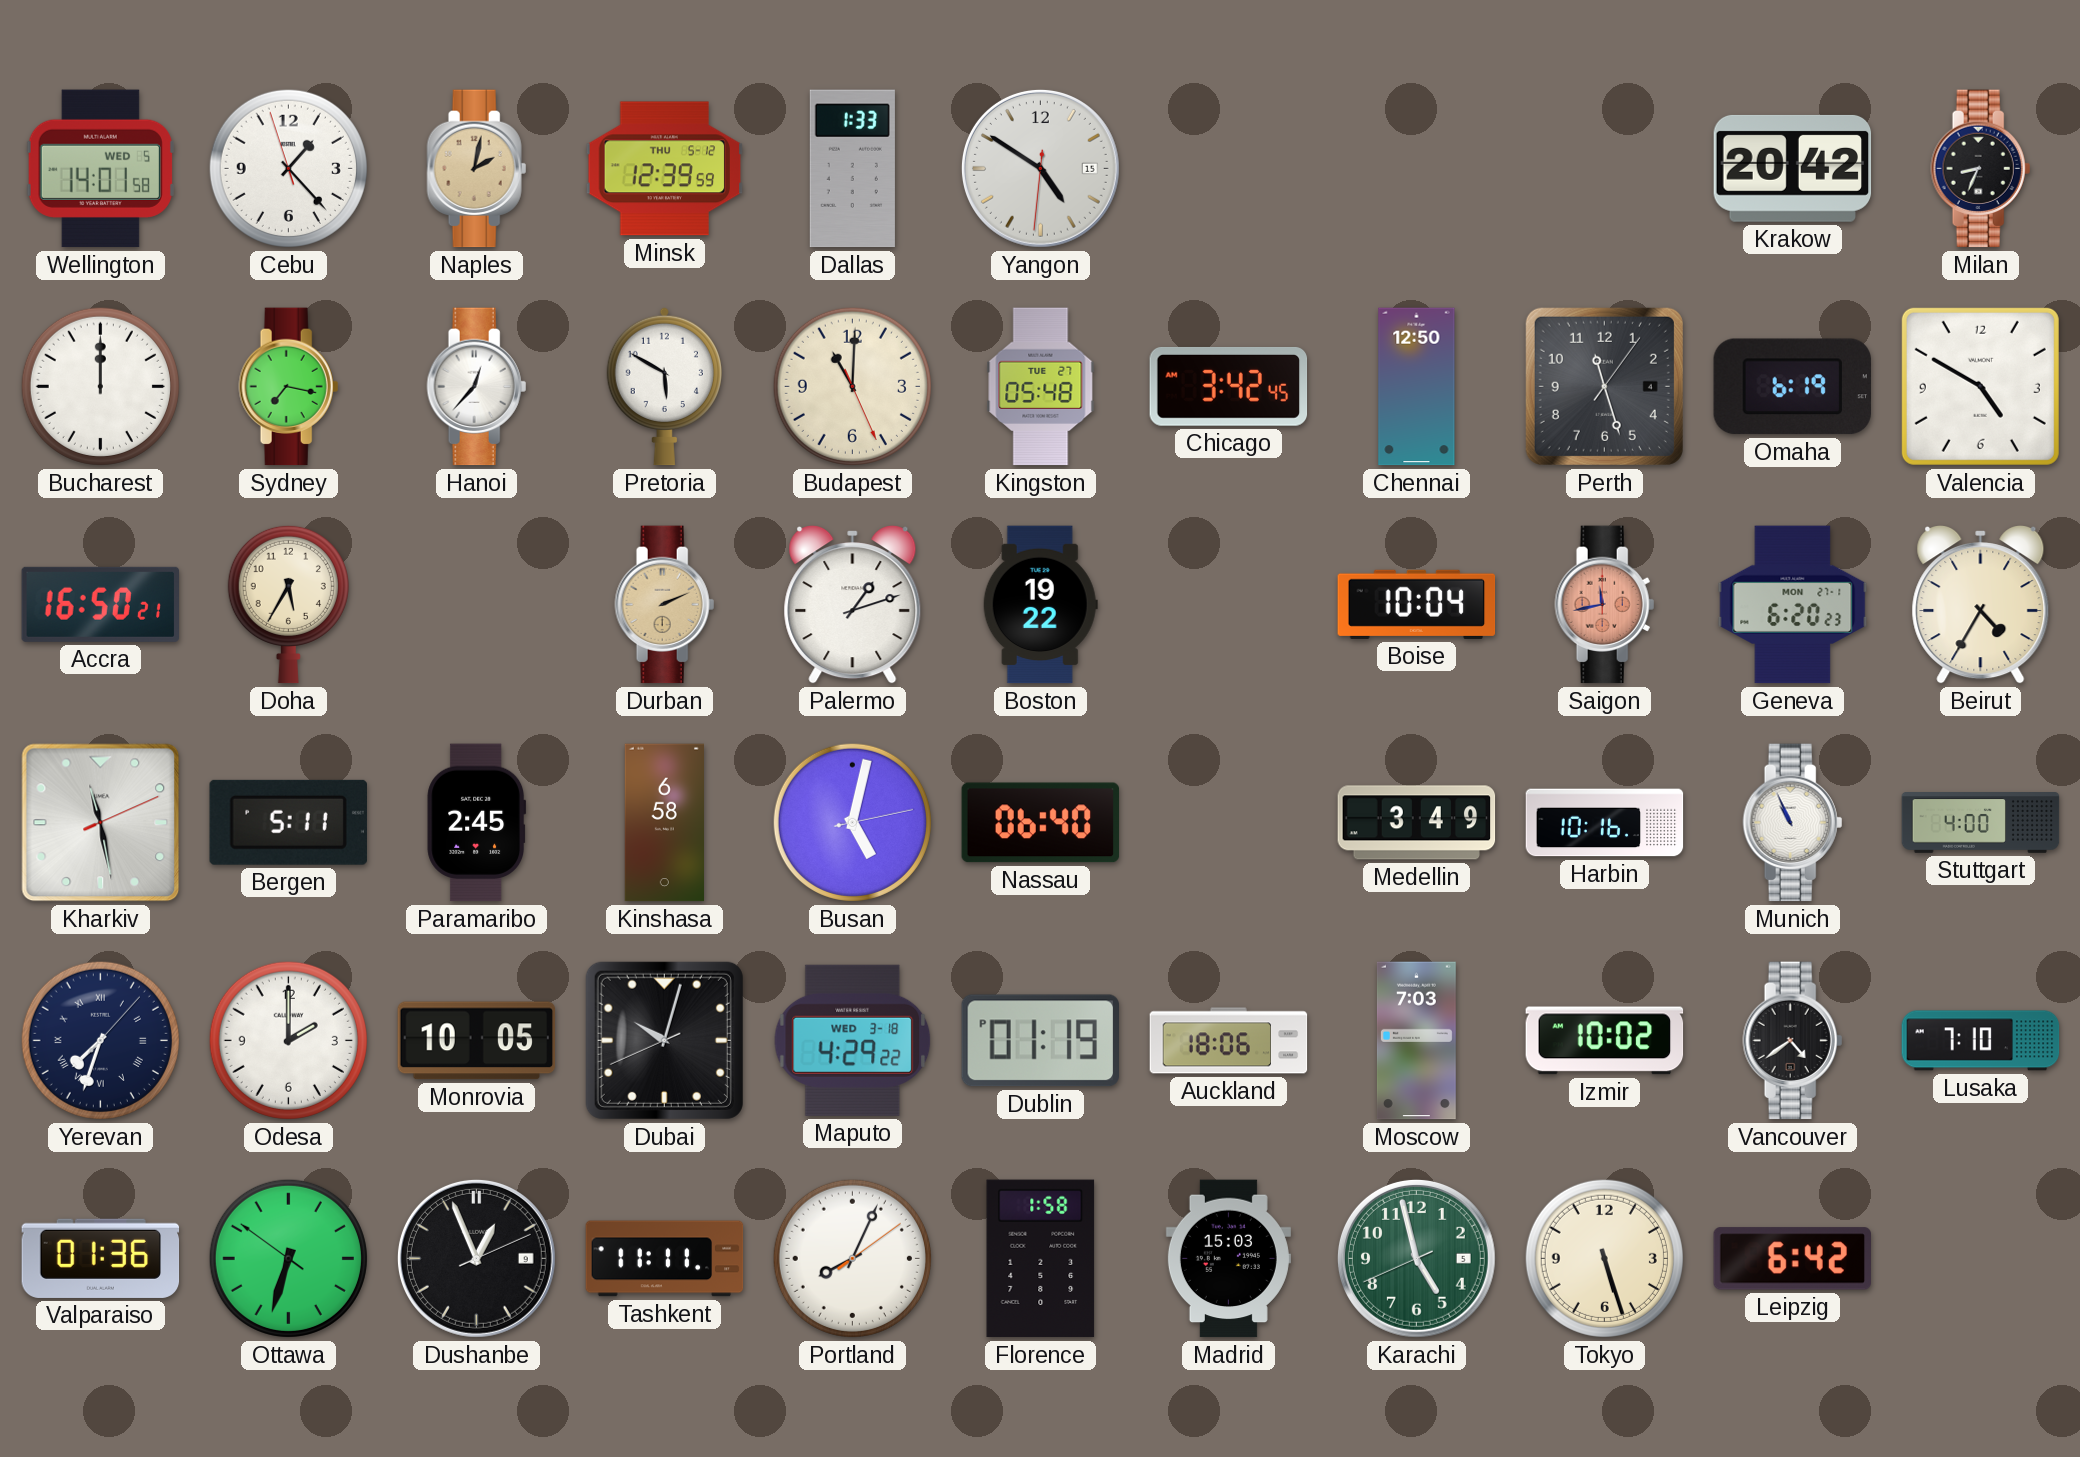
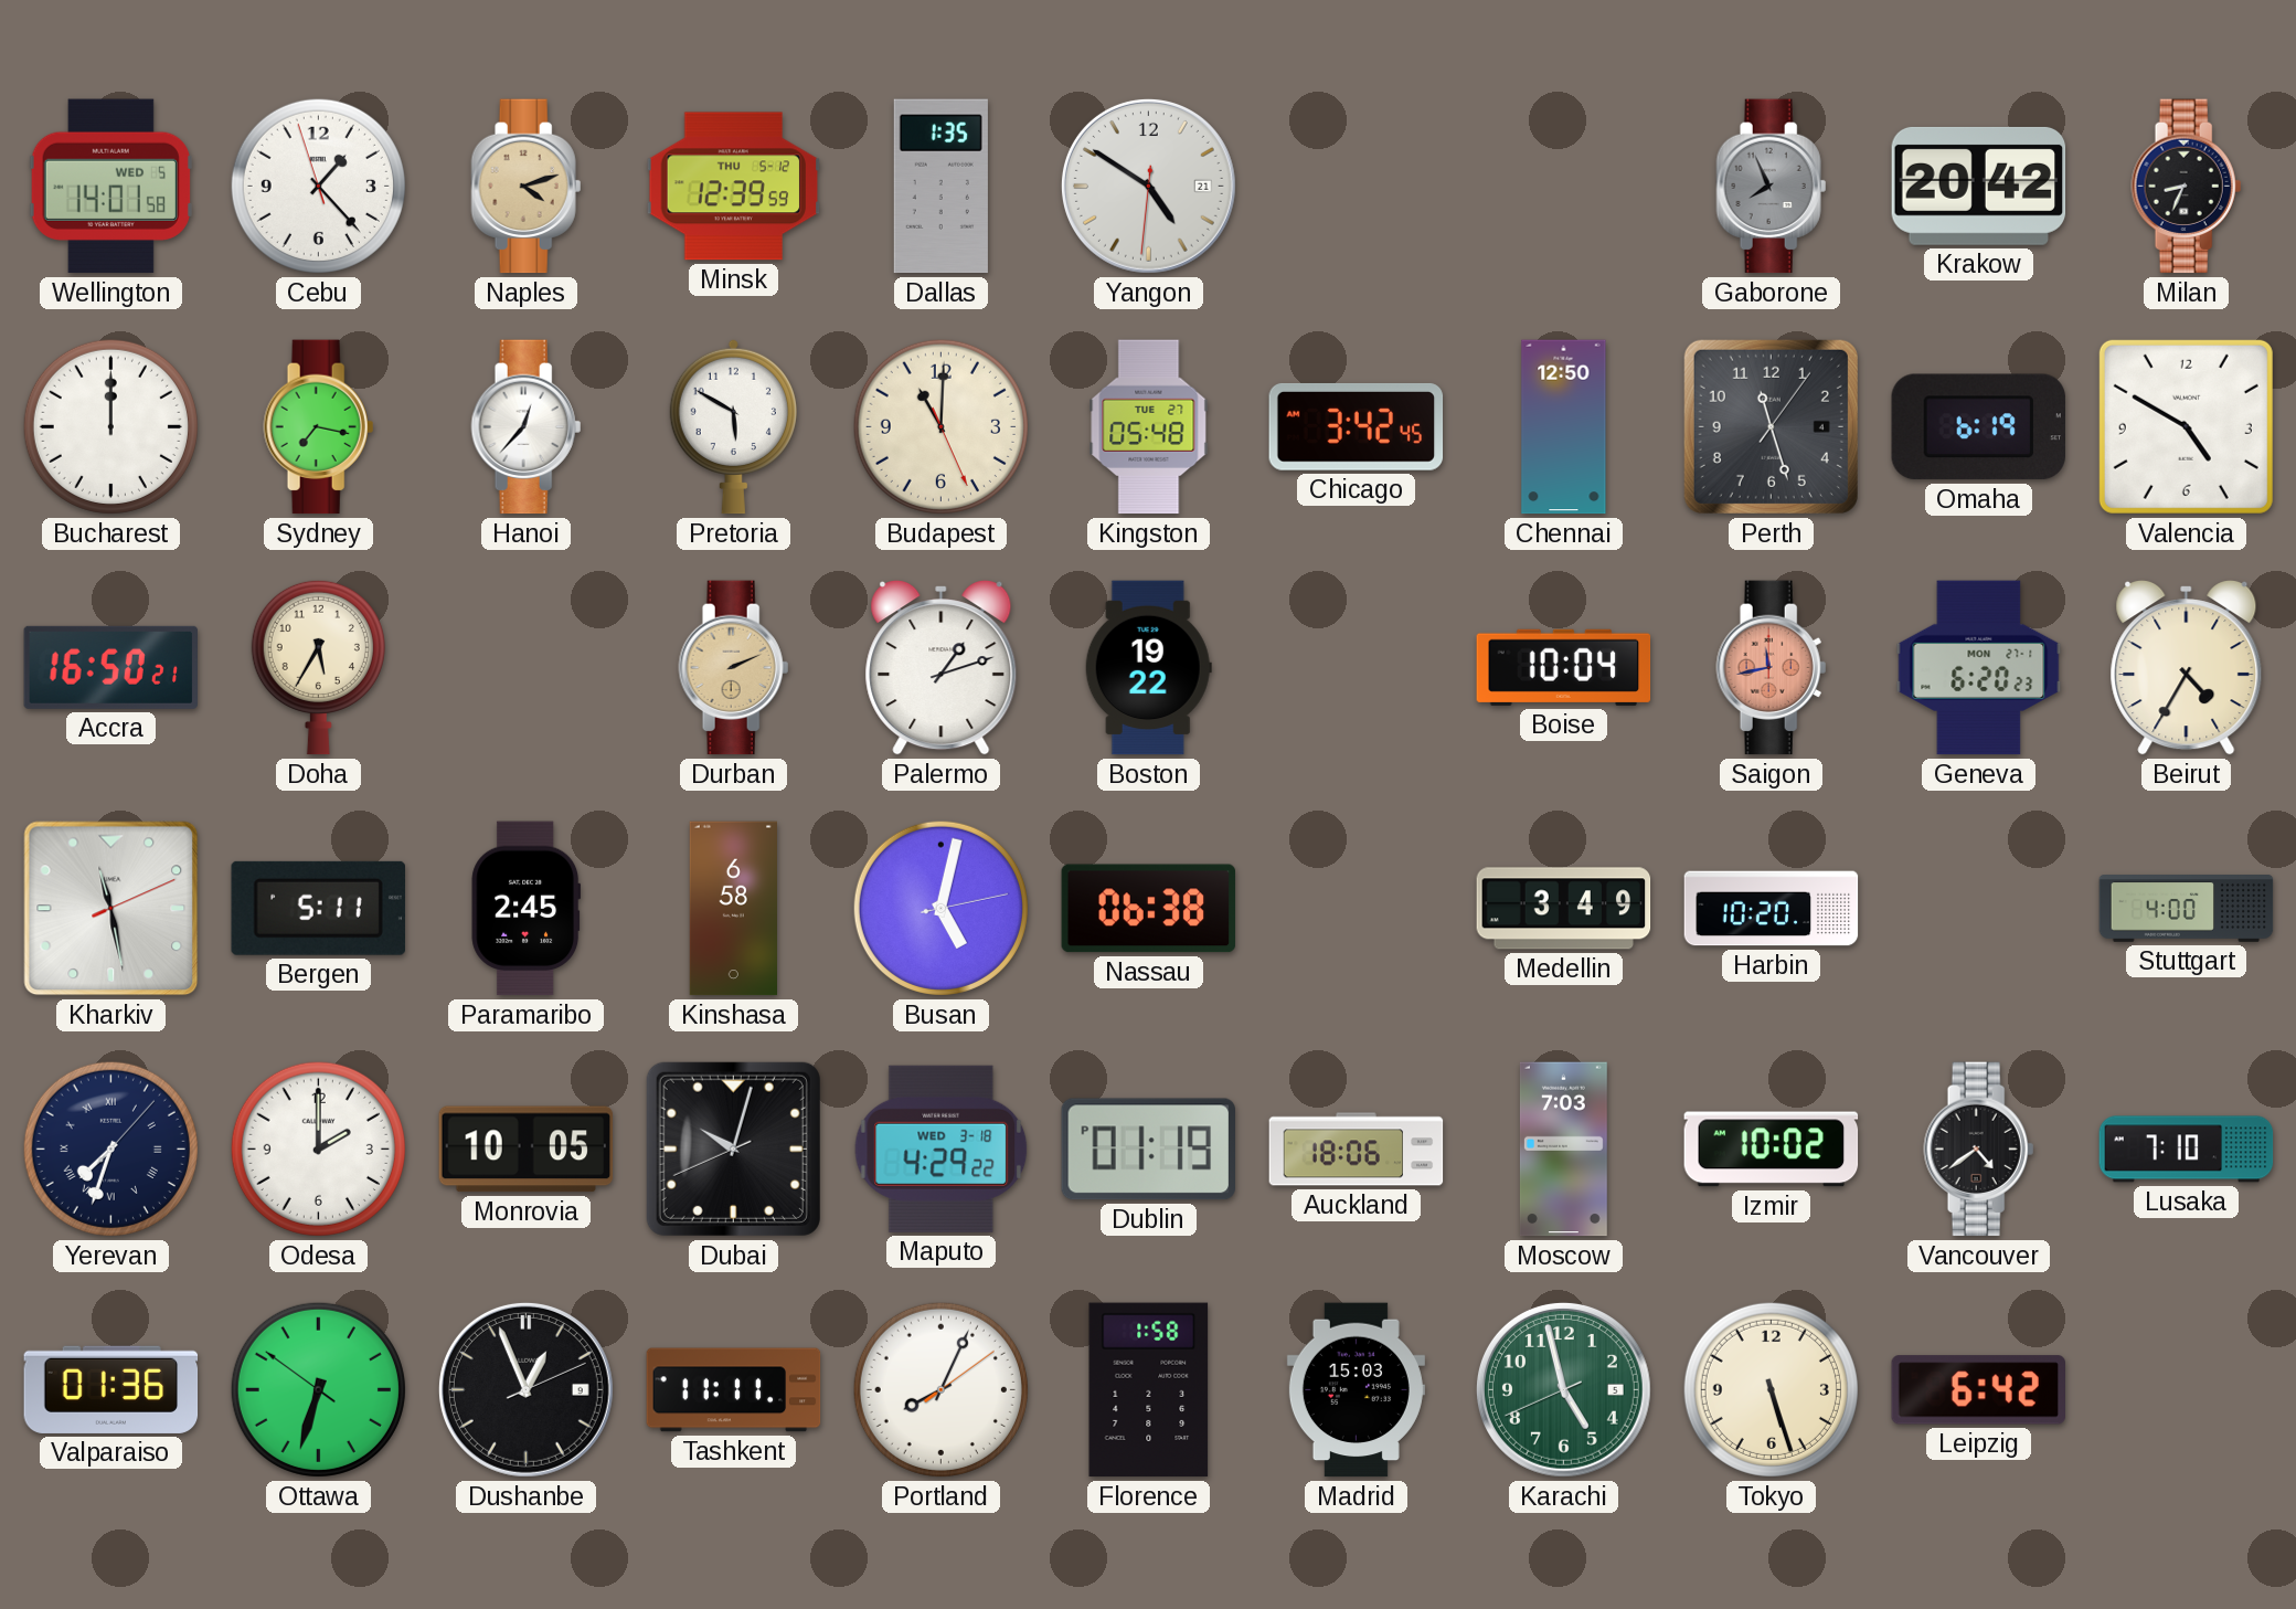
Naples: 2:02 -> 4:12 (527, 187)
Dallas: 1:33 -> 1:35 (940, 187)
Yangon date: 15 -> 21 (1148, 186)
Gaborone: none -> 7:56 (1772, 187)
Nassau: 06:40 -> 06:38 (1149, 909)
Harbin: 10:16 -> 10:20 (1772, 909)
Munich: 10:56 -> none (1793, 823)
